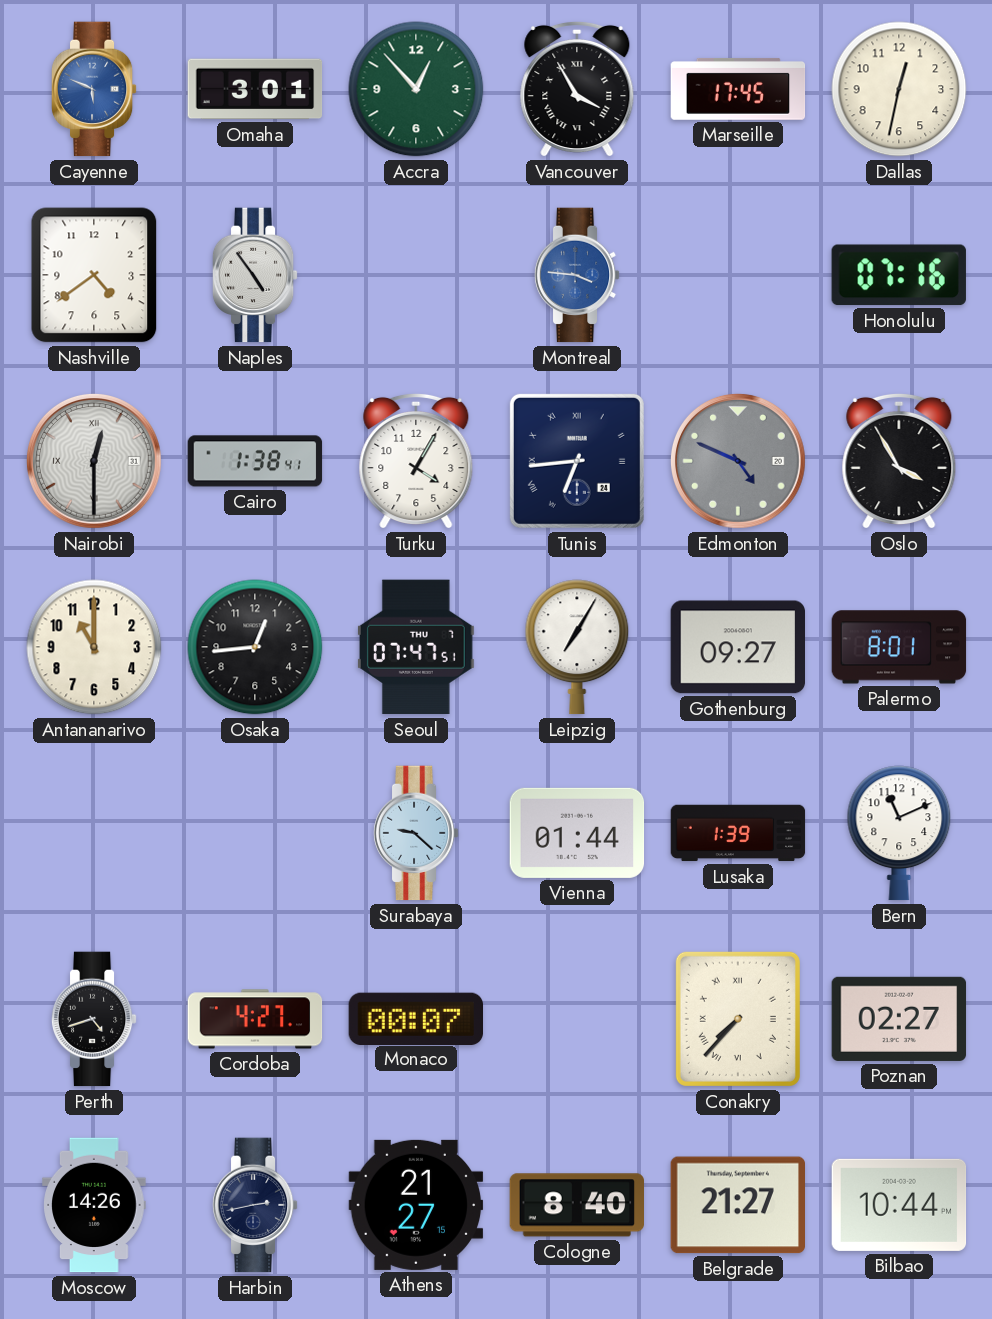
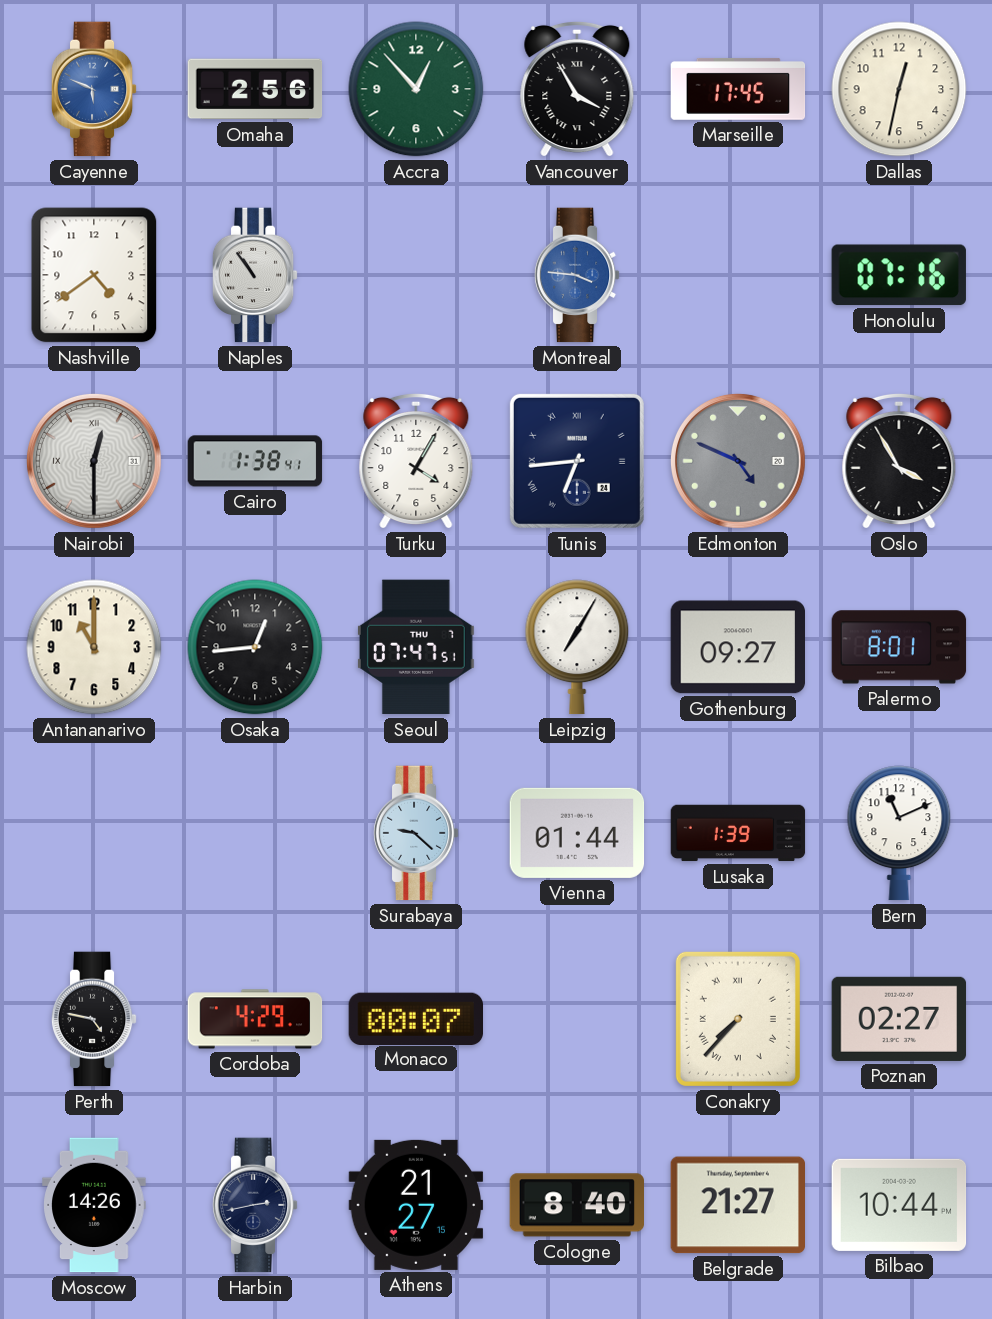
Omaha: 3:01 -> 2:56 (255, 89)
Naples: 4:54 -> 10:54 (255, 275)
Perth: 4:42 -> 4:47 (94, 1019)
Cordoba: 4:27 -> 4:29 (255, 1019)
